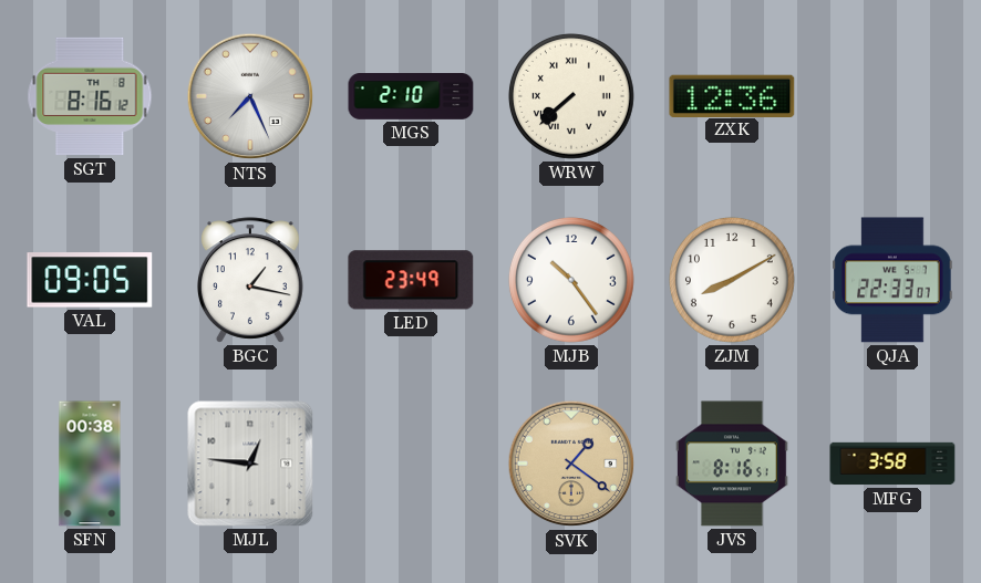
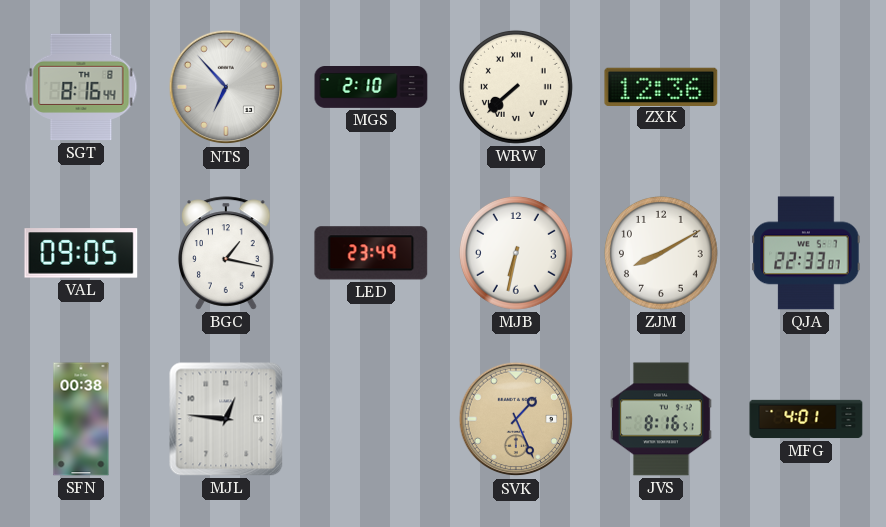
SGT: 8:16:12 -> 8:16:44 (81, 87)
NTS: 7:26 -> 6:53 (226, 87)
MJB: 10:24 -> 6:32 (516, 253)
SVK: 1:21 -> 1:26 (516, 419)
MFG: 3:58 -> 4:01 (806, 419)
